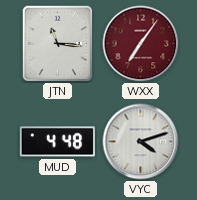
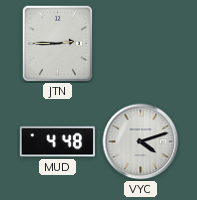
JTN: 11:16 -> 2:45 (58, 44)
WXX: 7:06 -> none (141, 44)
